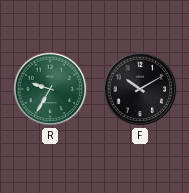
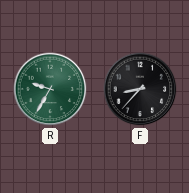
F: 10:10 -> 8:37 (140, 89)
